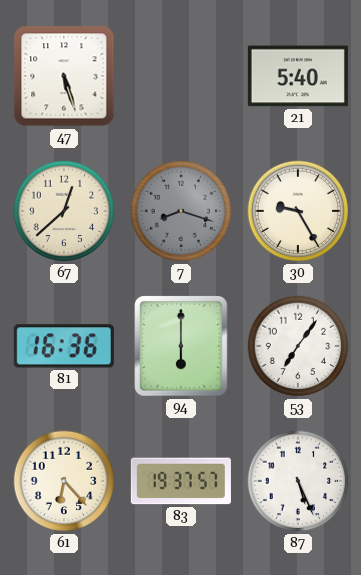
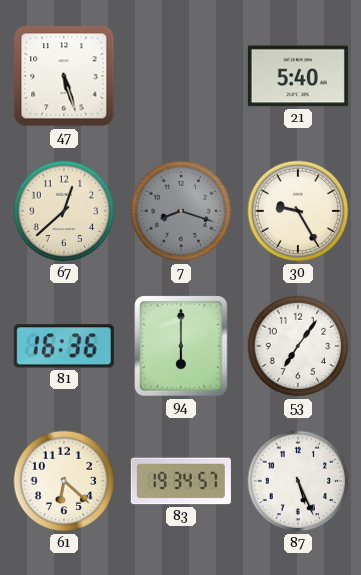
61: 6:23 -> 6:22 (64, 481)
83: 19:37 -> 19:34 (181, 481)
